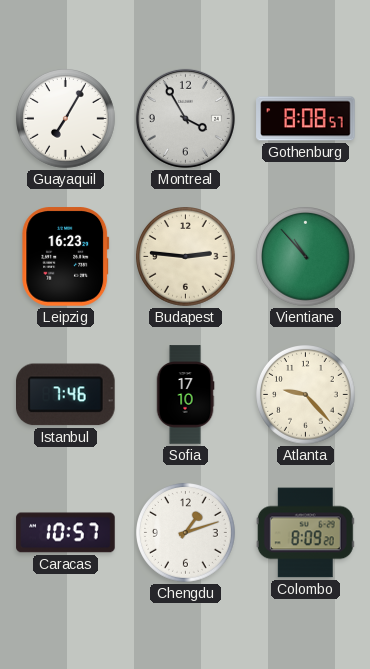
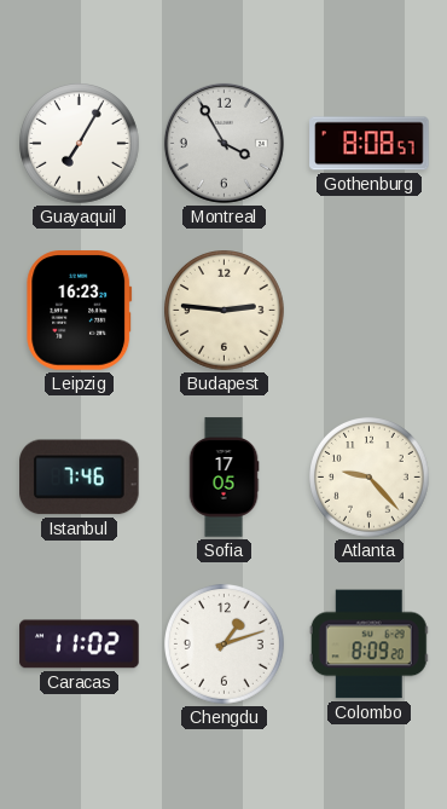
Vientiane: 10:53 -> none (306, 257)
Sofia: 17:10 -> 17:05 (224, 478)
Caracas: 10:57 -> 11:02 (80, 645)
